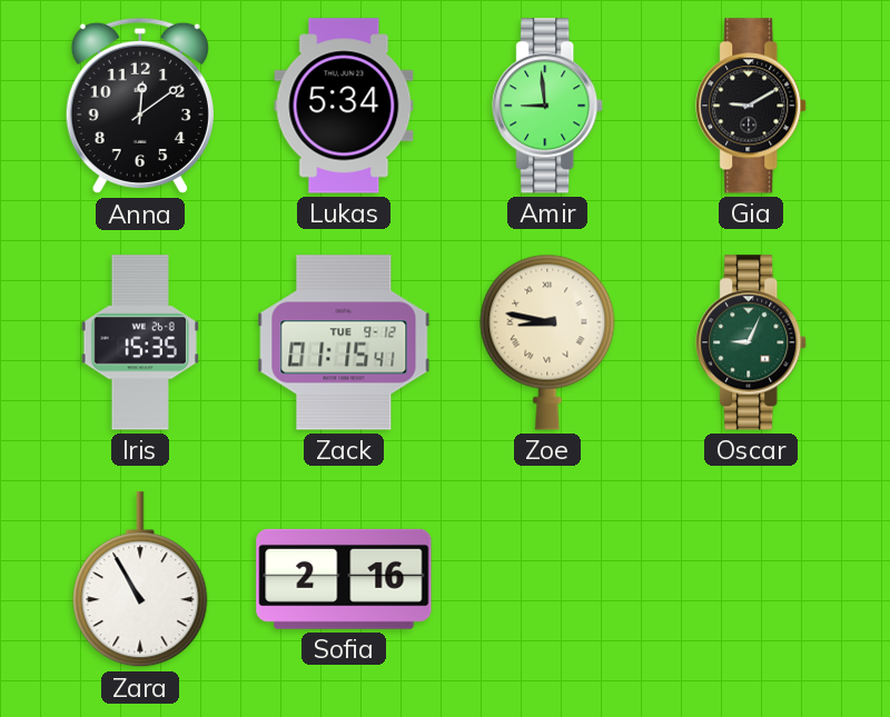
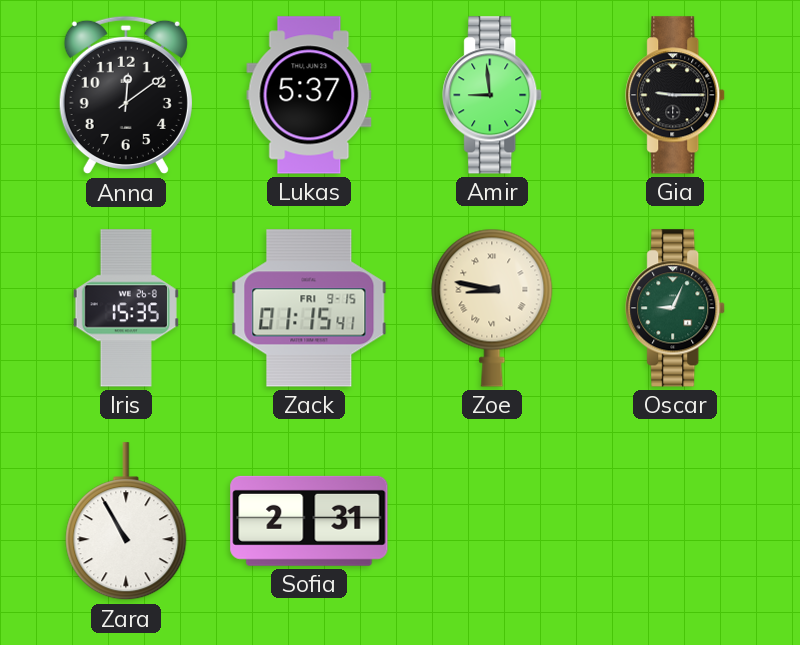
Lukas: 5:34 -> 5:37 (309, 95)
Gia: 9:10 -> 9:15 (676, 95)
Zack date: TUE 9-12 -> FRI 9-15 (309, 308)
Sofia: 2:16 -> 2:31 (309, 521)
